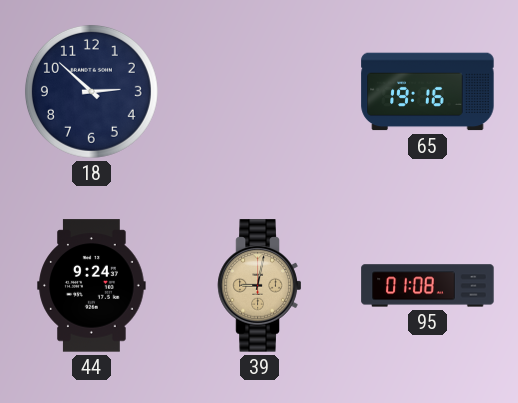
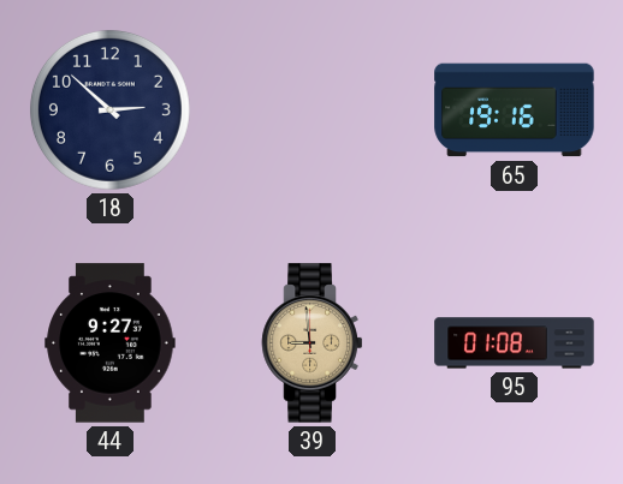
44: 9:24 -> 9:27 (111, 343)
39: 9:02 -> 8:59 (313, 343)
